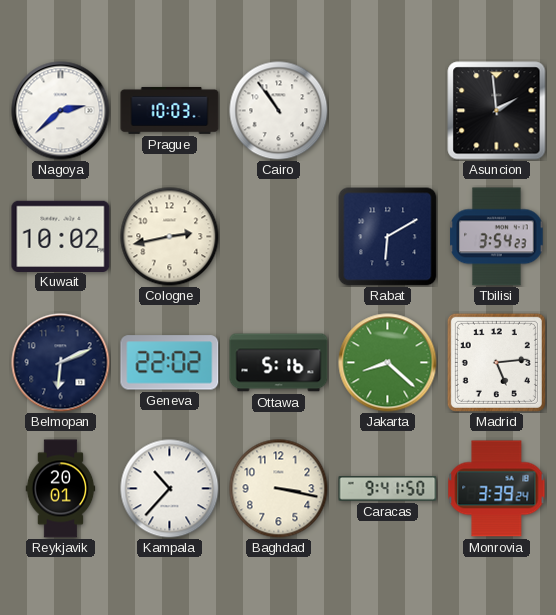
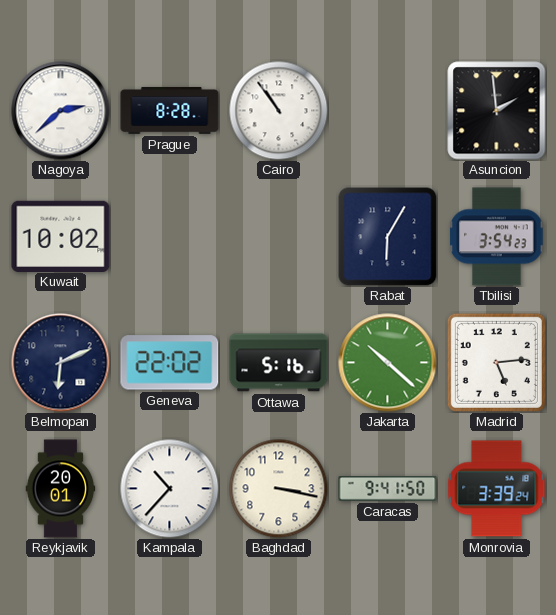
Prague: 10:03 -> 8:28 (170, 110)
Cologne: 2:43 -> none (170, 237)
Rabat: 6:10 -> 6:05 (387, 236)
Jakarta: 8:22 -> 10:22 (388, 363)
